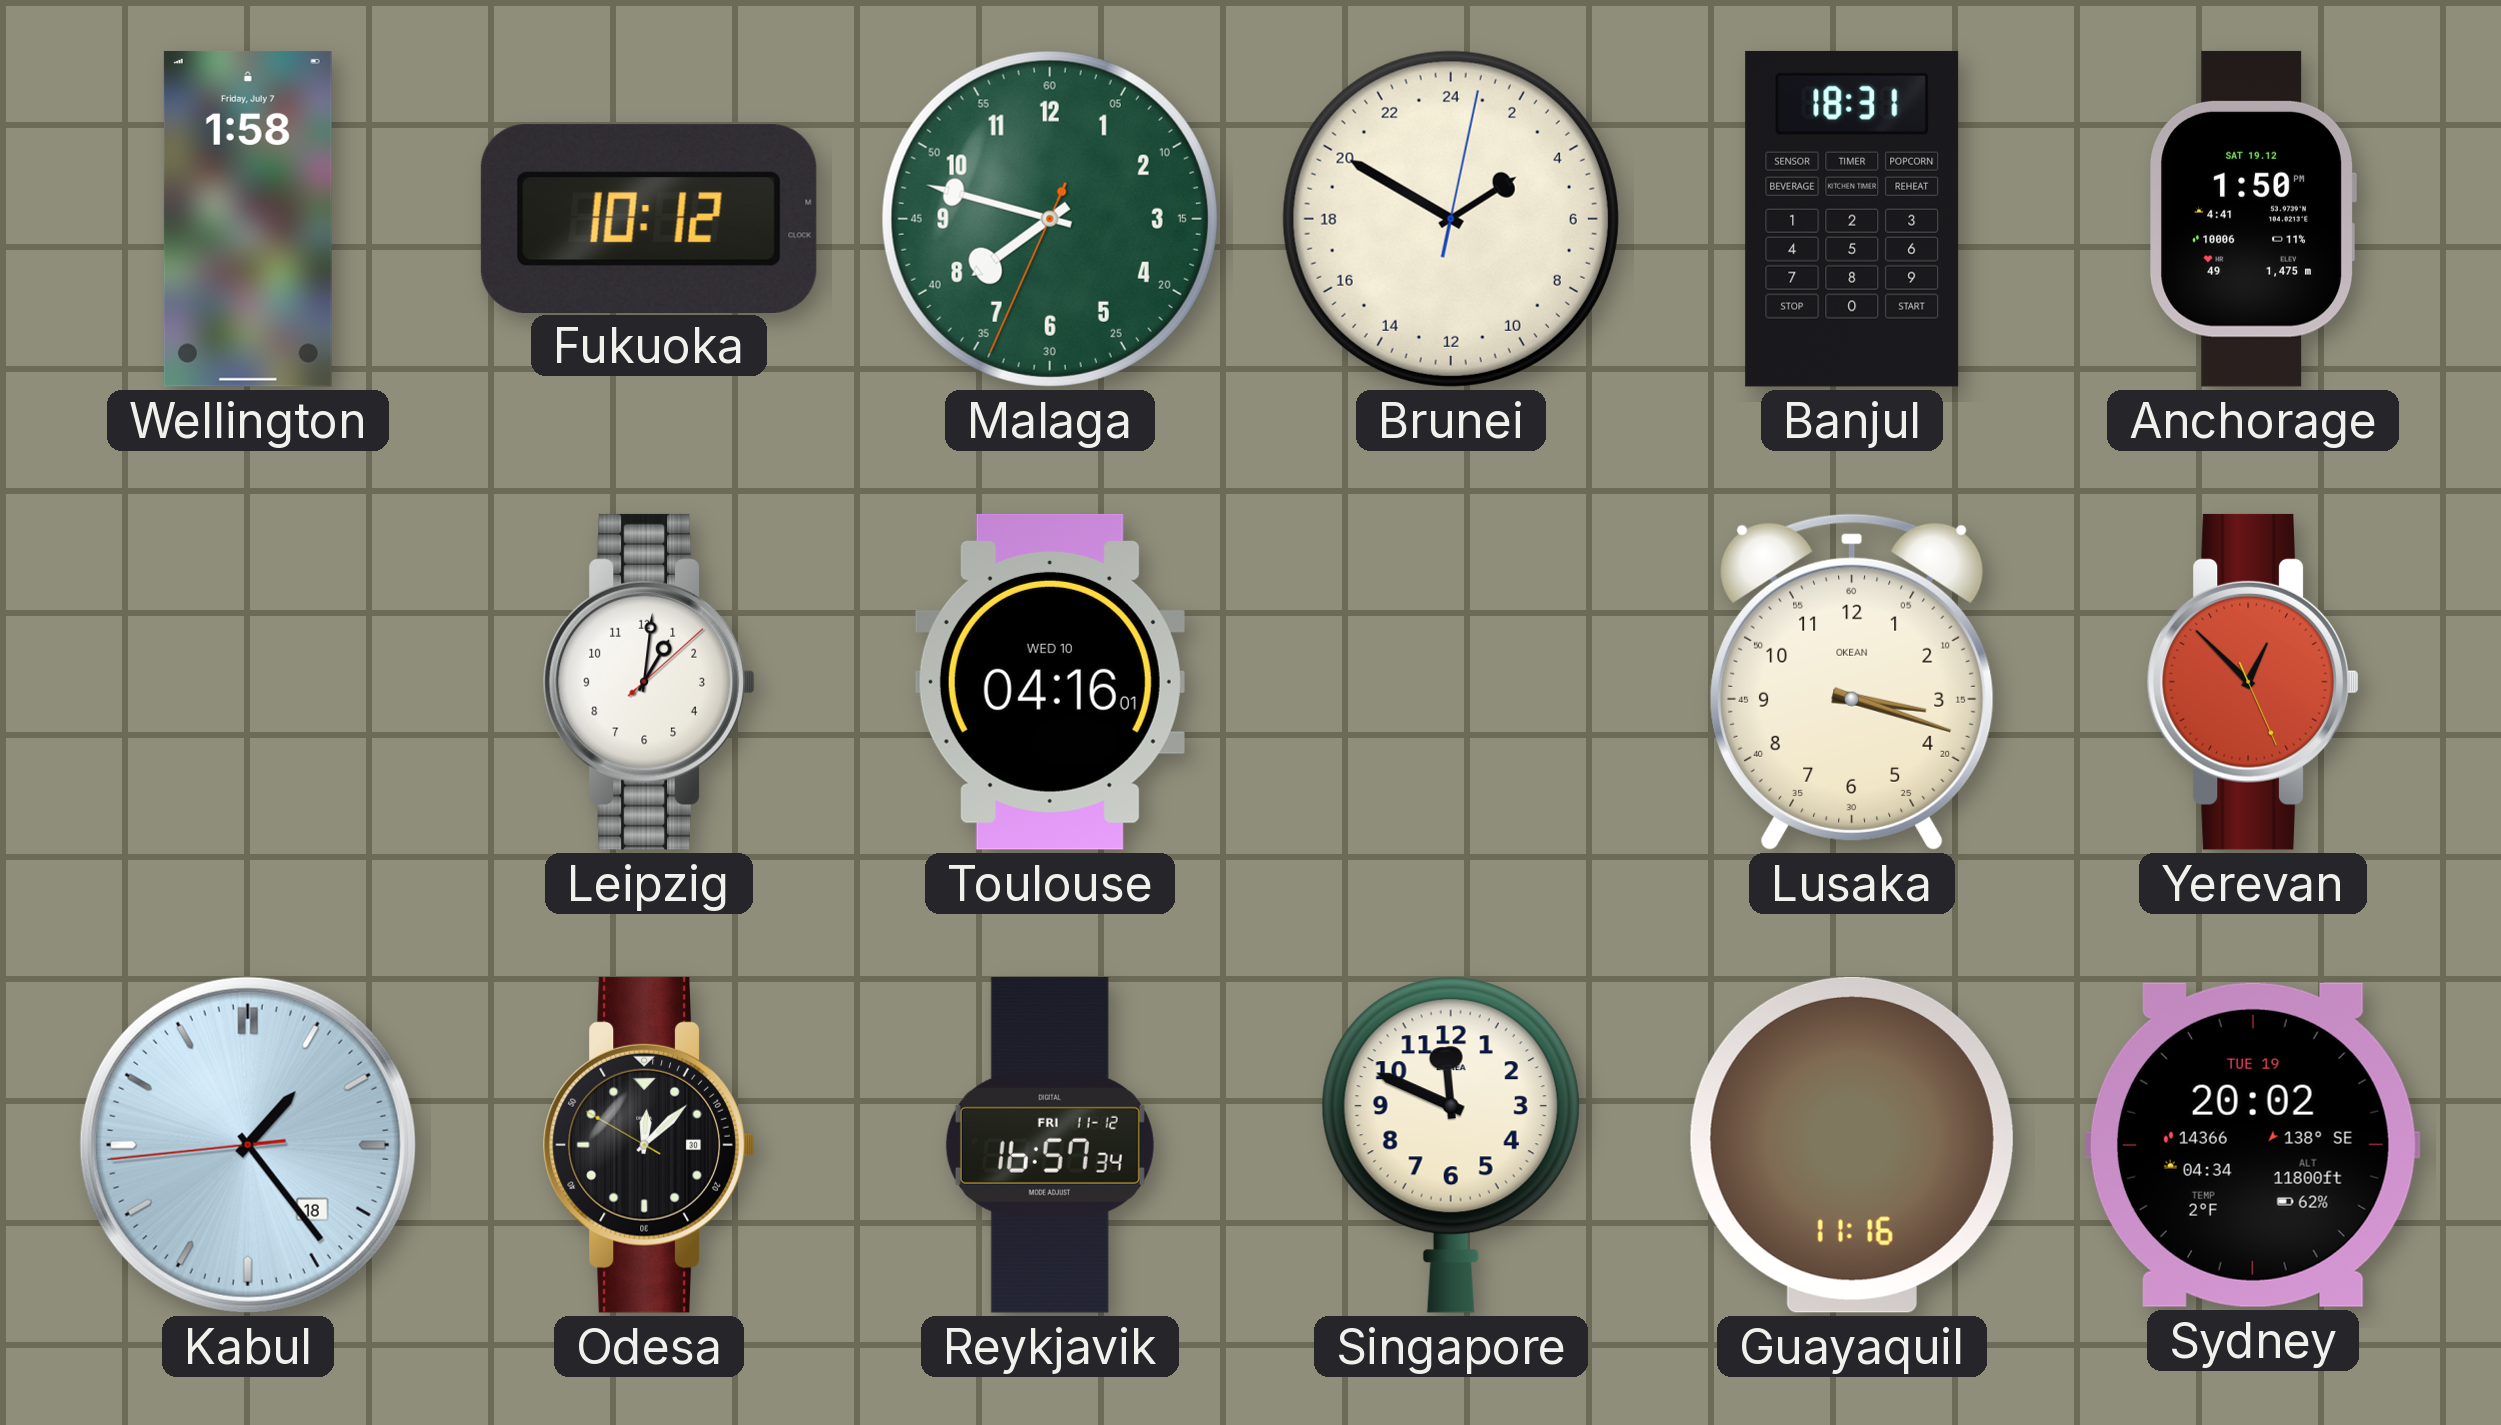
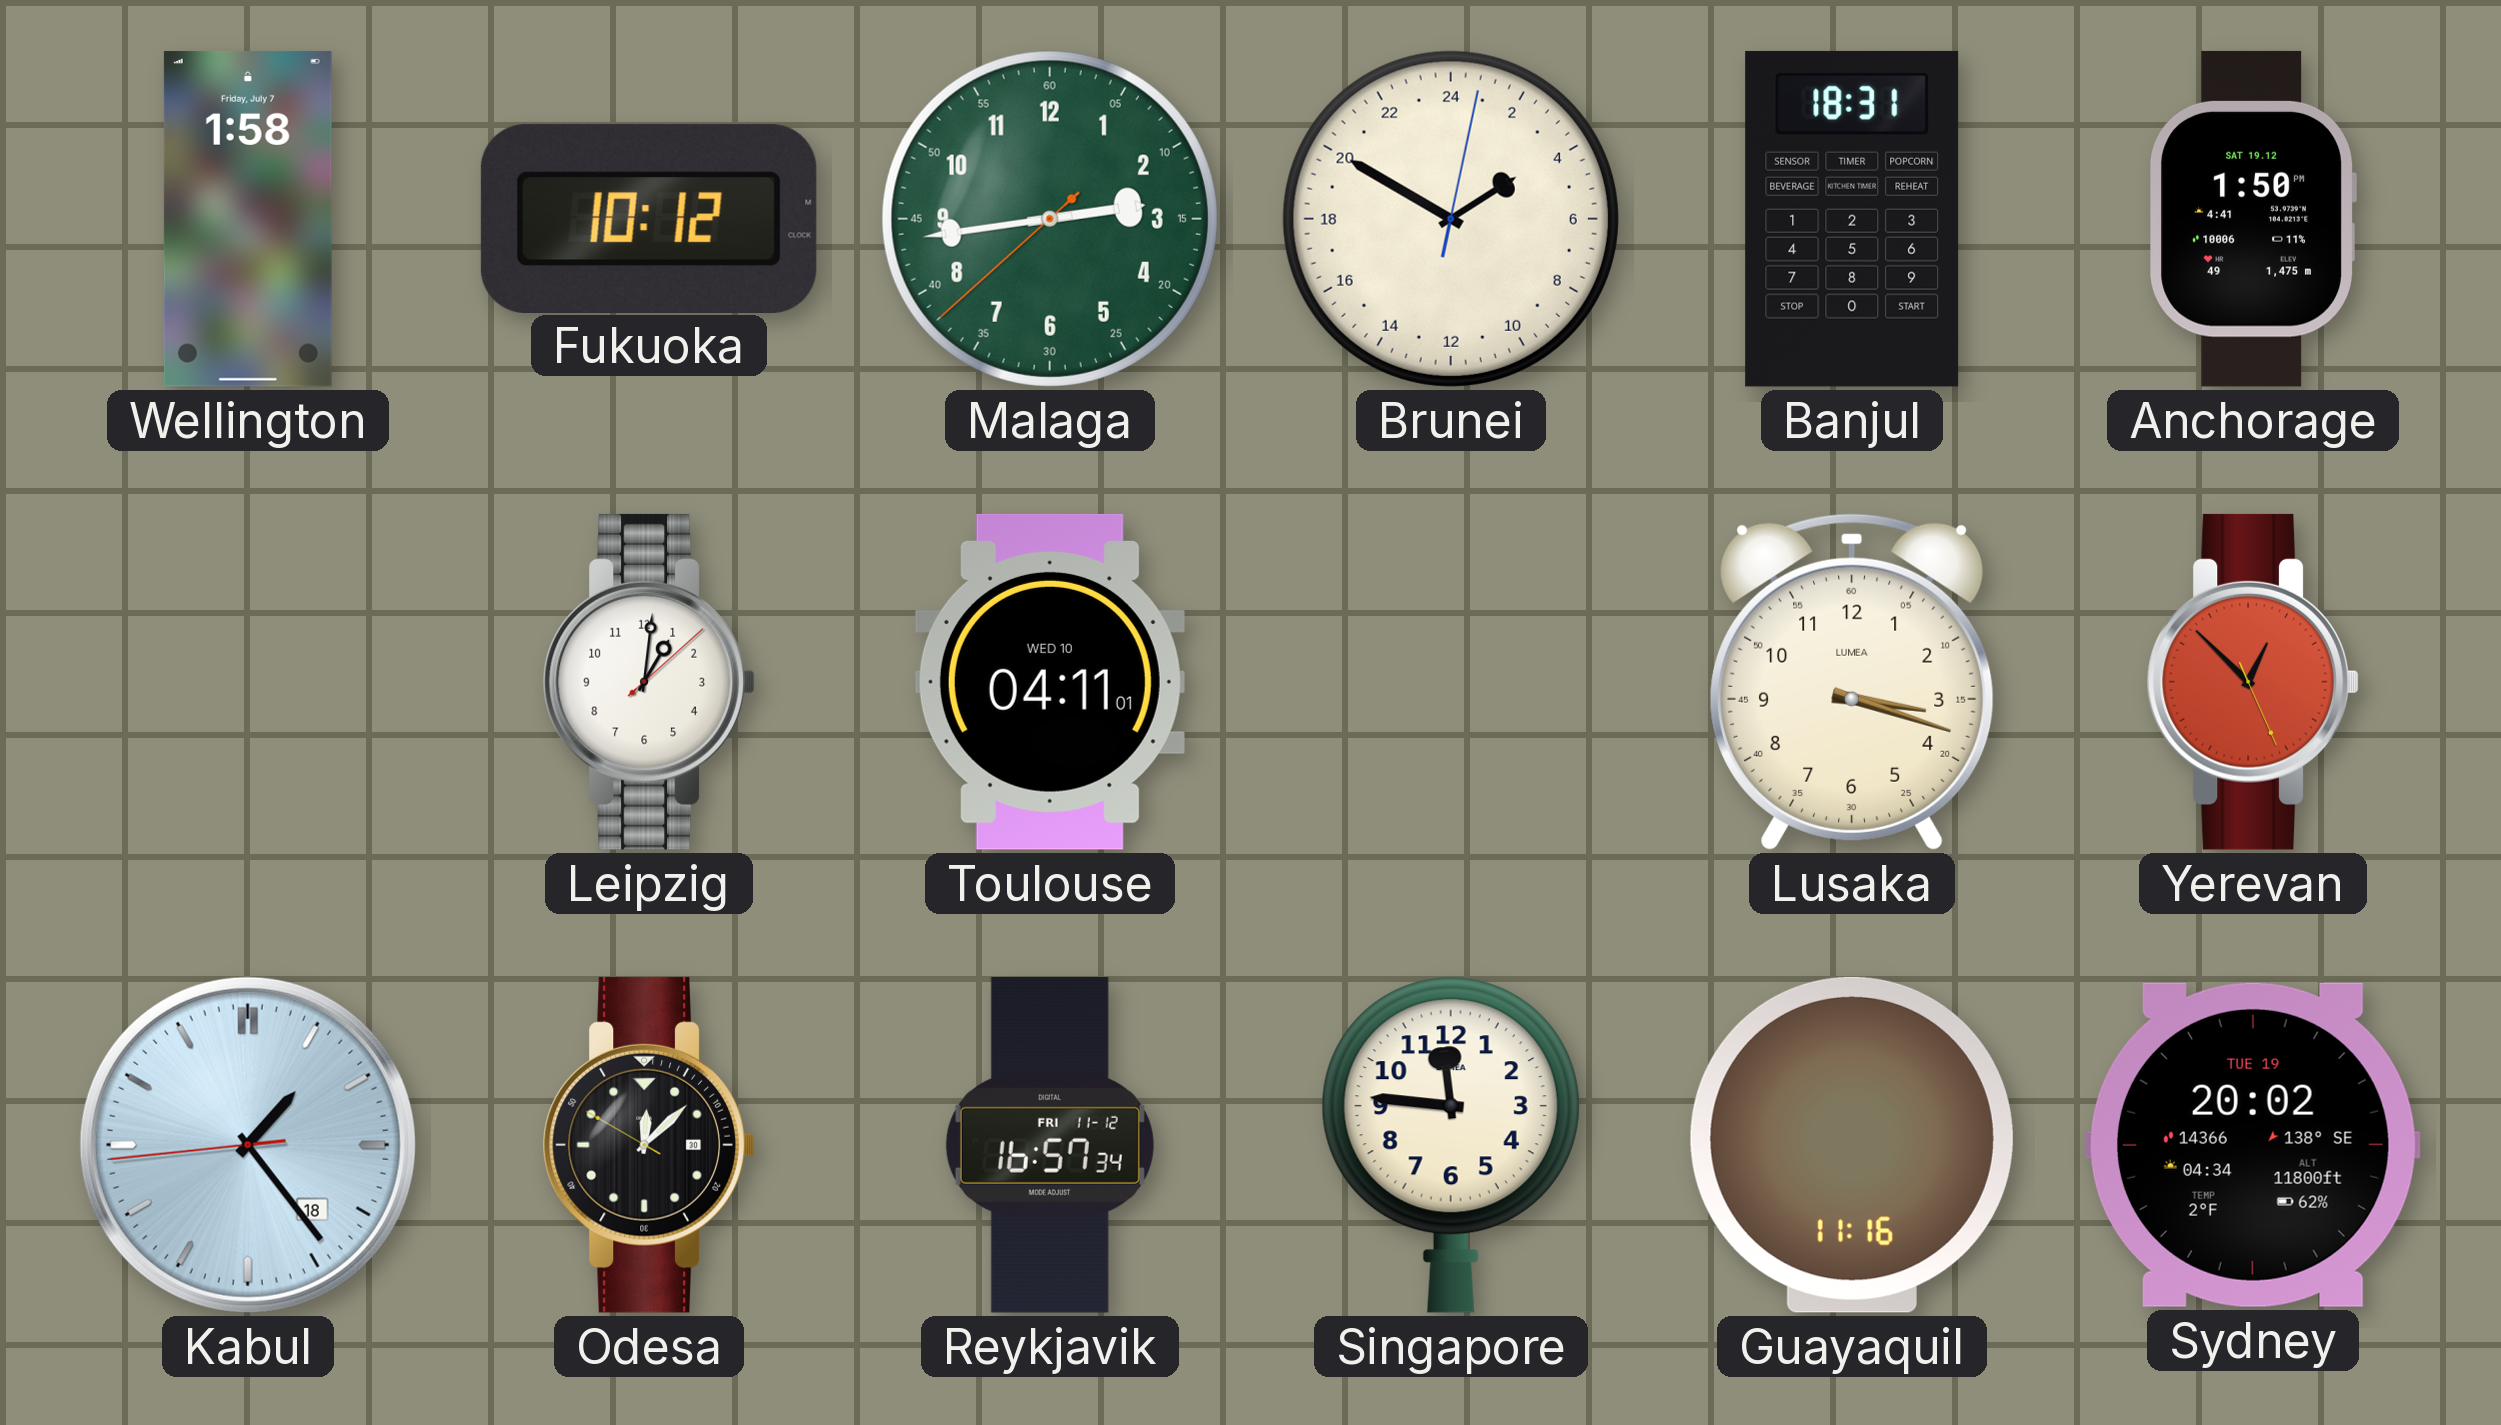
Malaga: 7:47 -> 2:43 (1050, 219)
Toulouse: 04:16 -> 04:11 (1050, 682)
Lusaka brand: OKEAN -> LUMEA (1852, 682)
Singapore: 11:49 -> 11:46 (1451, 1145)
